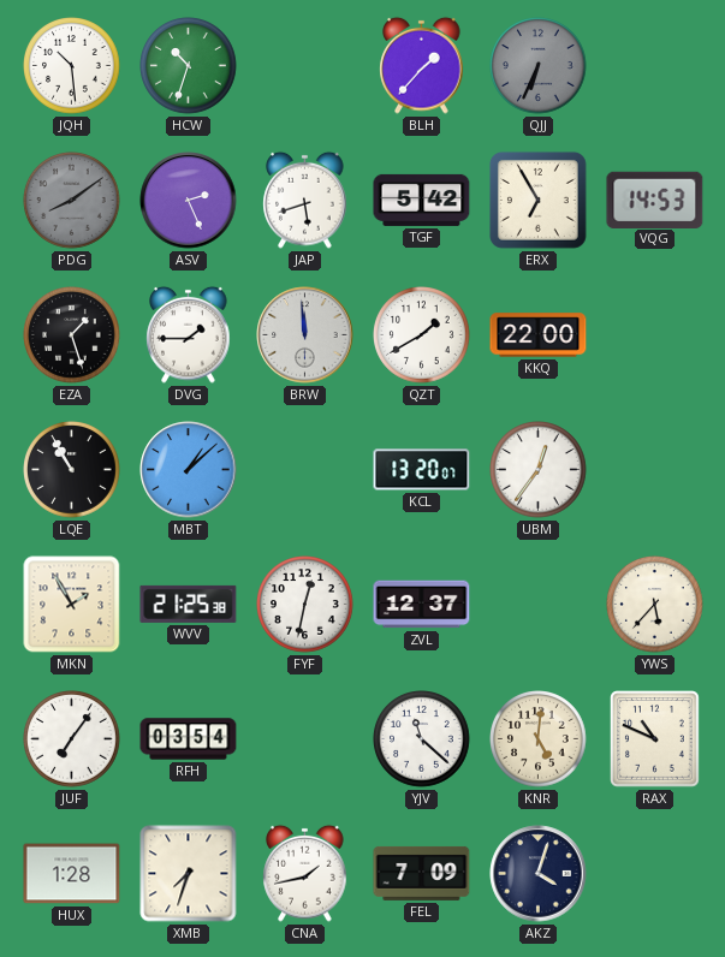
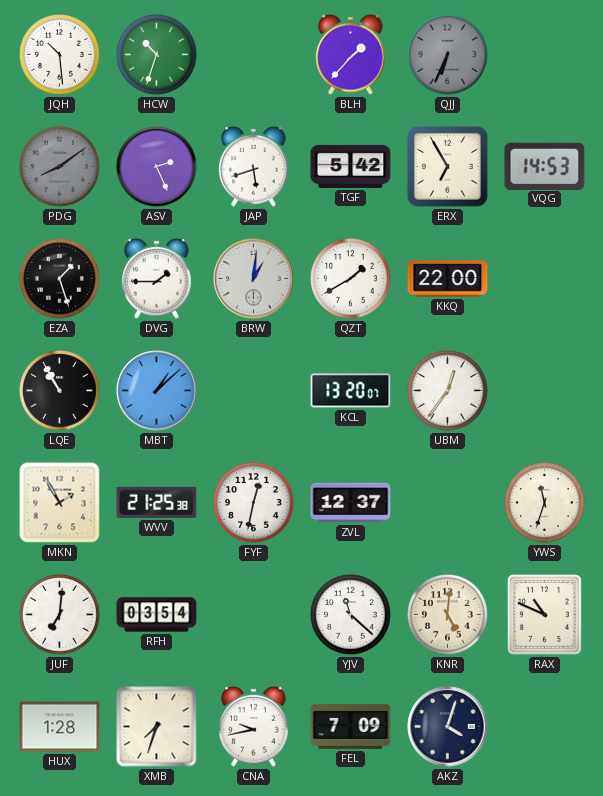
BRW: 11:59 -> 1:01 (254, 279)
YWS: 5:37 -> 11:33 (545, 503)
JUF: 7:06 -> 7:01 (60, 615)
CNA: 1:43 -> 9:43 (254, 726)
